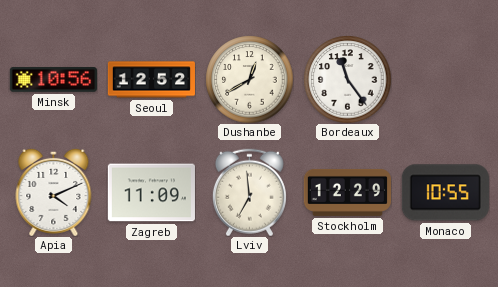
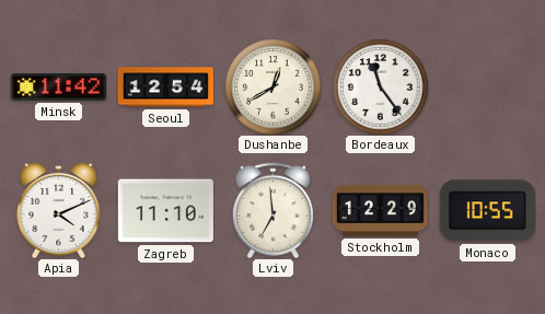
Minsk: 10:56 -> 11:42 (58, 88)
Seoul: 12:52 -> 12:54 (165, 88)
Zagreb: 11:09 -> 11:10 (165, 211)
